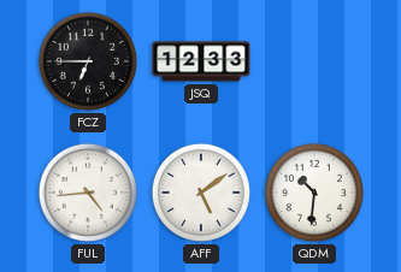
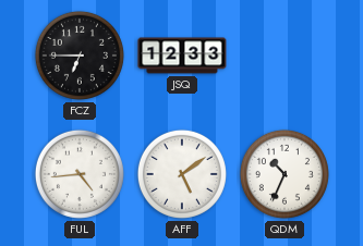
QDM: 10:31 -> 10:34 (285, 174)
